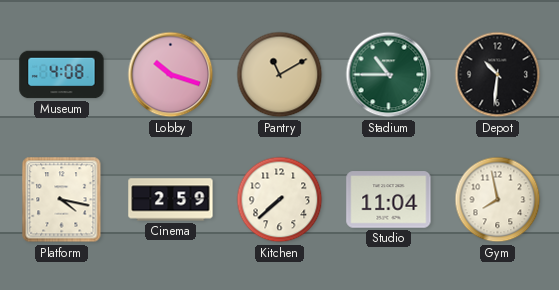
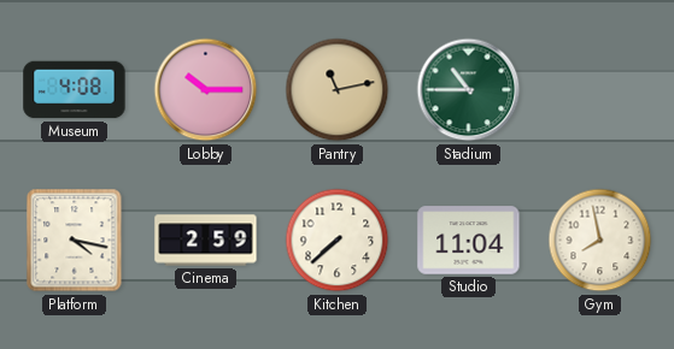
Lobby: 10:18 -> 10:15 (206, 90)
Pantry: 11:10 -> 11:13 (338, 90)
Depot: 10:31 -> none (498, 75)
